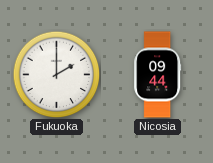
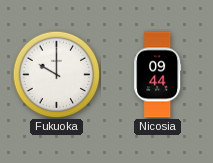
Fukuoka: 2:00 -> 10:00 (56, 74)
